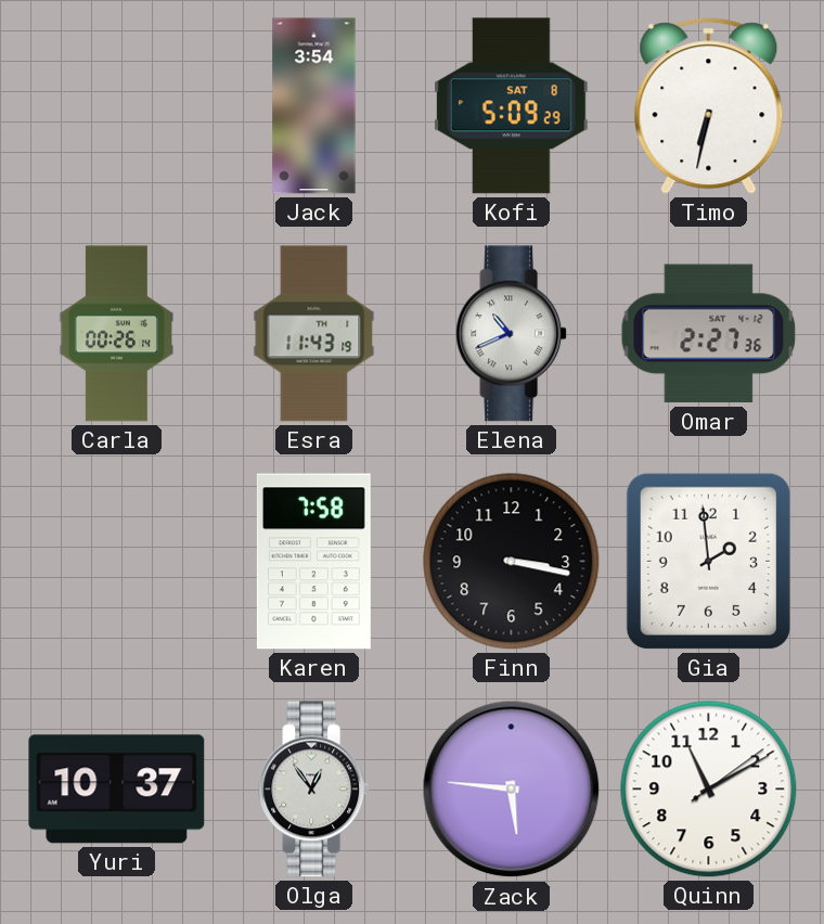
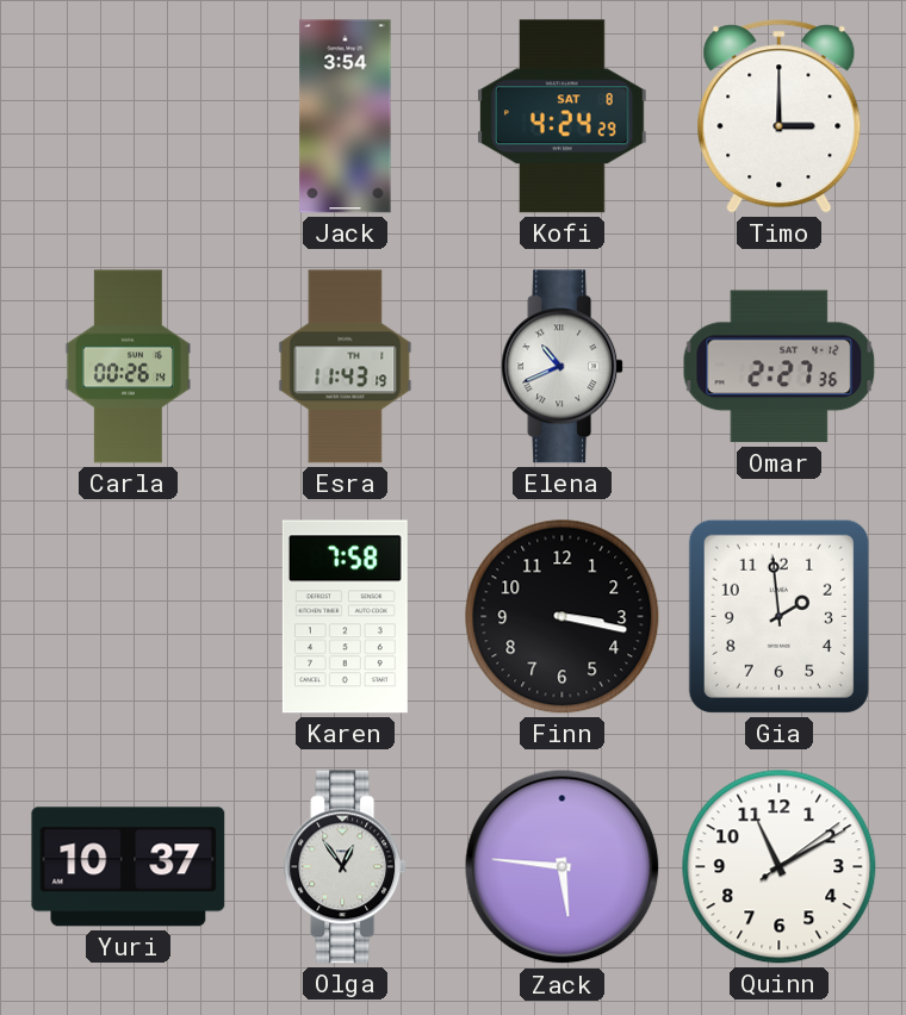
Kofi: 5:09 -> 4:24 (563, 117)
Timo: 6:32 -> 3:00 (780, 117)
